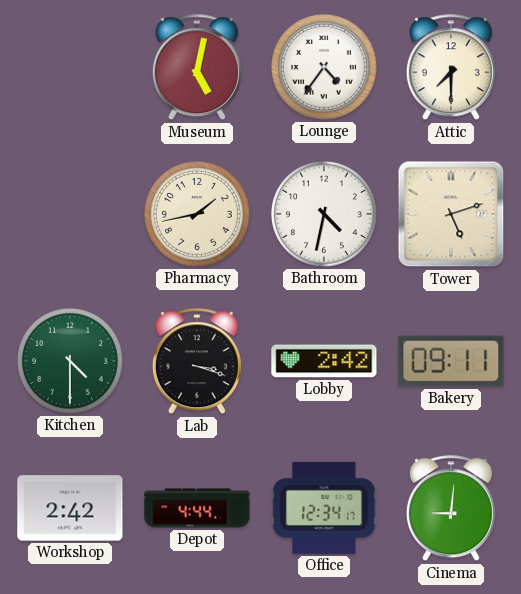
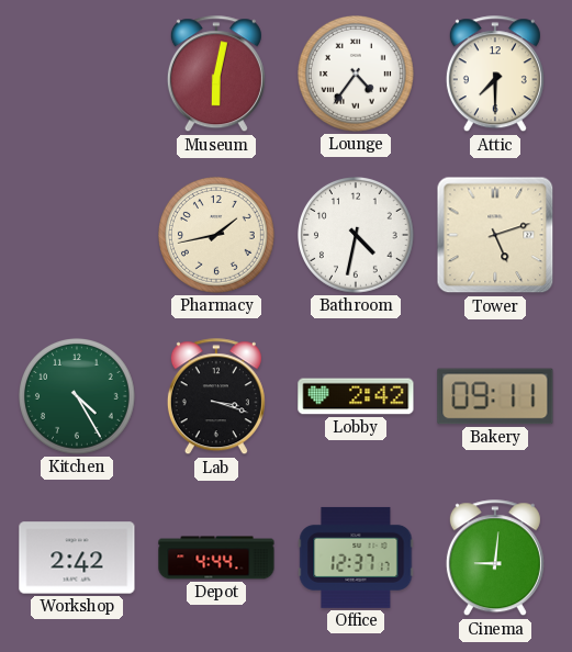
Museum: 5:02 -> 6:02 (216, 75)
Kitchen: 4:30 -> 4:25 (78, 397)
Office: 12:34 -> 12:37 (356, 558)
